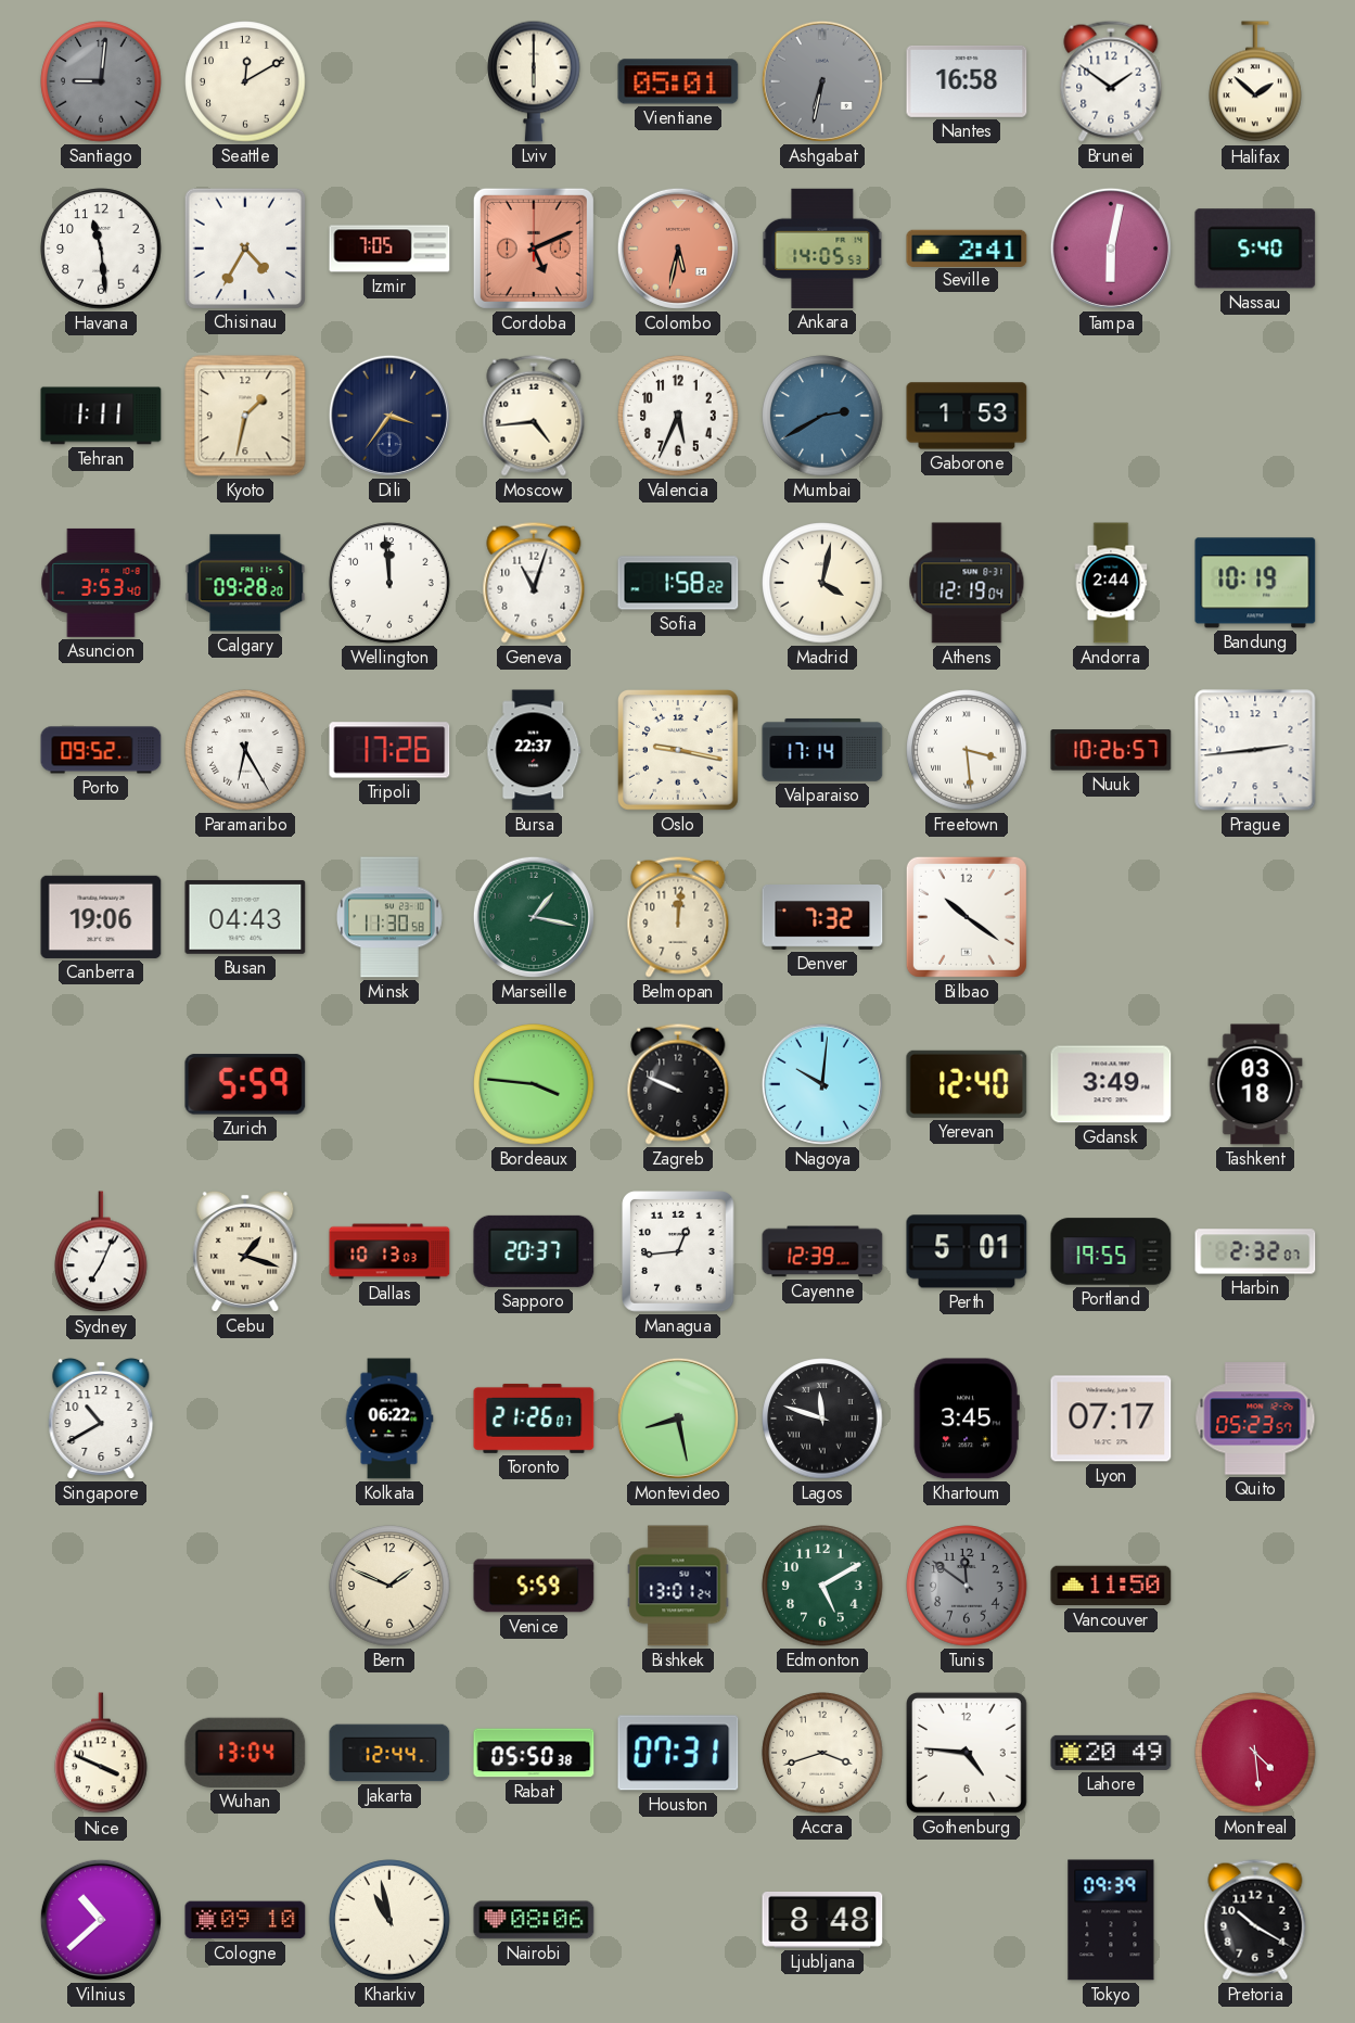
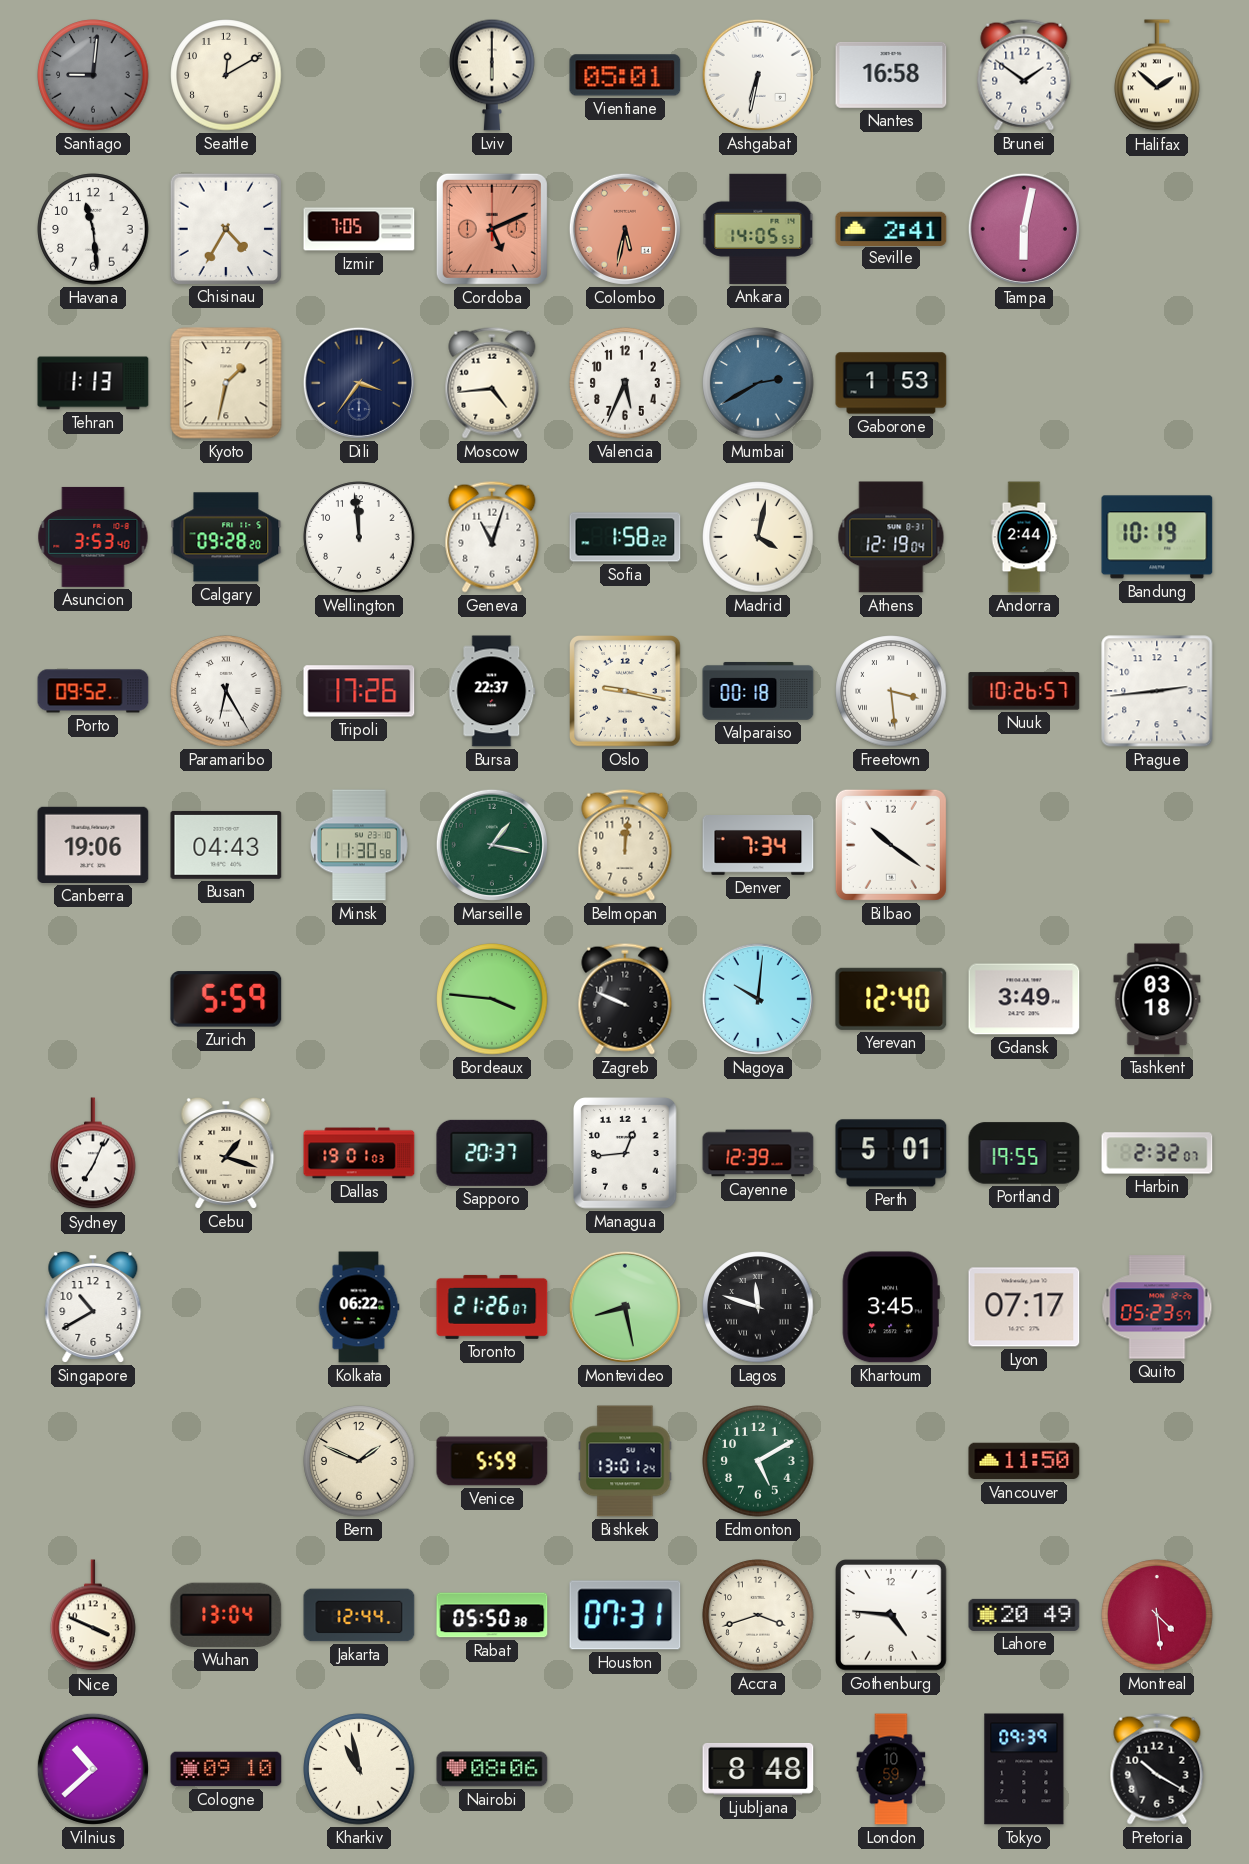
Ashgabat dial: grey -> white (758, 75)
Nassau: 5:40 -> none (1255, 249)
Tehran: 1:11 -> 1:13 (93, 383)
Valparaiso: 17:14 -> 00:18 (758, 691)
Denver: 7:32 -> 7:34 (758, 846)
Dallas: 10:13 -> 19:01 (359, 1153)
Tunis: 11:51 -> none (967, 1586)
London: none -> 10:59 (891, 1769)
